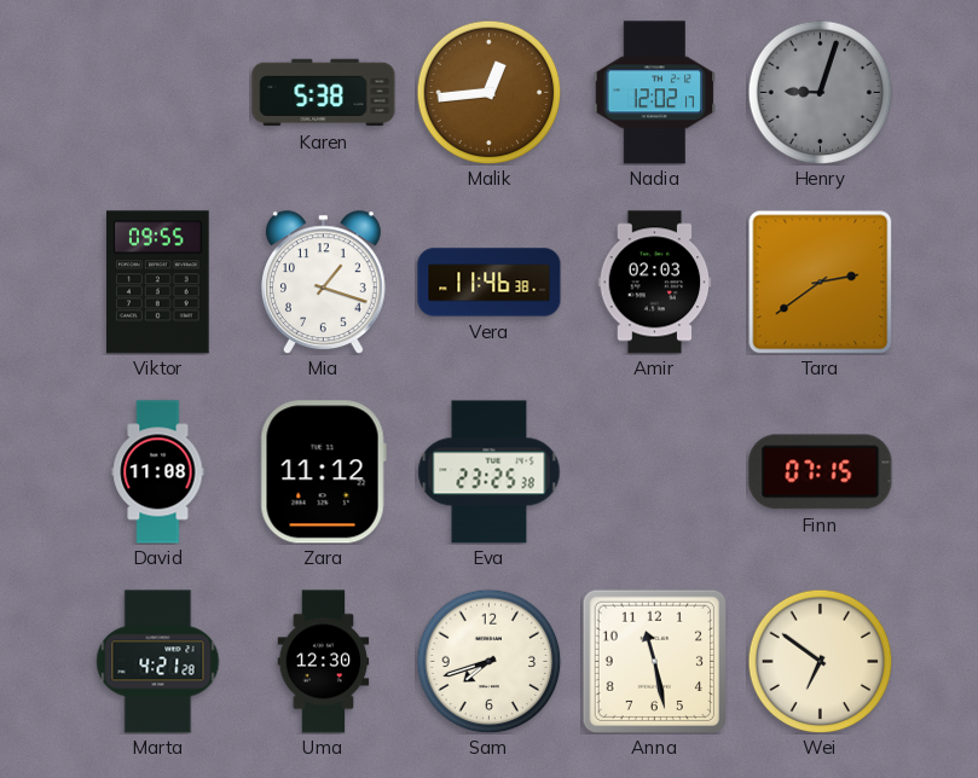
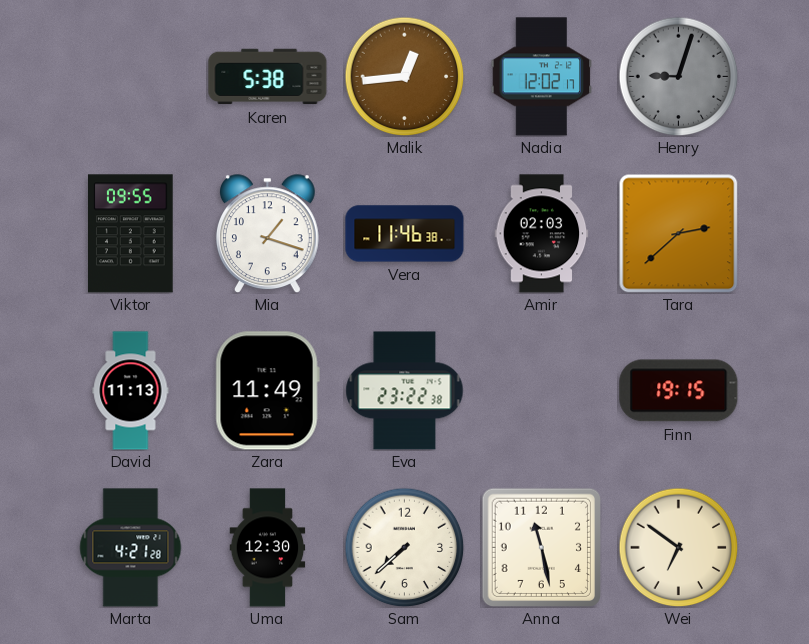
Tara: 2:39 -> 2:38 (678, 233)
David: 11:08 -> 11:13 (131, 391)
Zara: 11:12 -> 11:49 (267, 391)
Eva: 23:25 -> 23:22 (405, 391)
Finn: 07:15 -> 19:15 (679, 391)
Sam: 7:42 -> 7:38 (404, 547)
